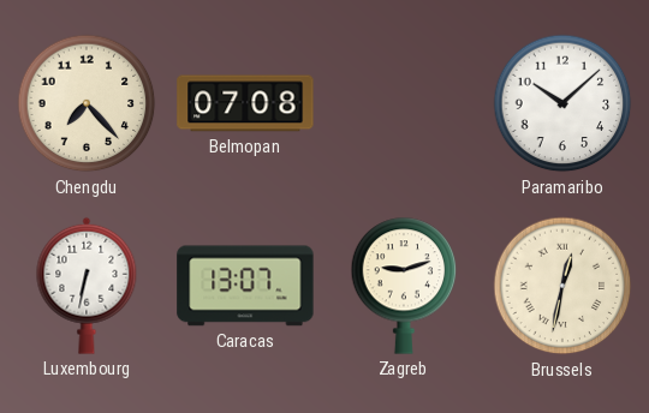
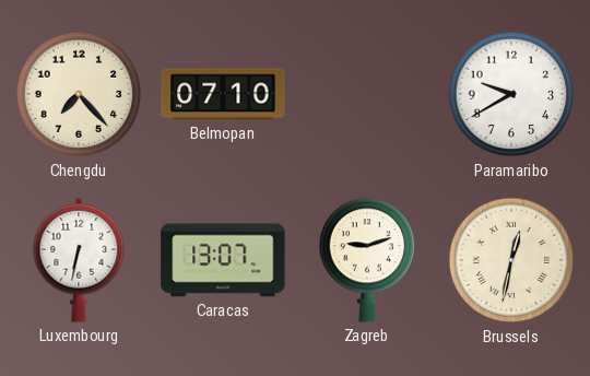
Belmopan: 07:08 -> 07:10 (223, 94)
Paramaribo: 10:08 -> 9:40 (511, 94)
